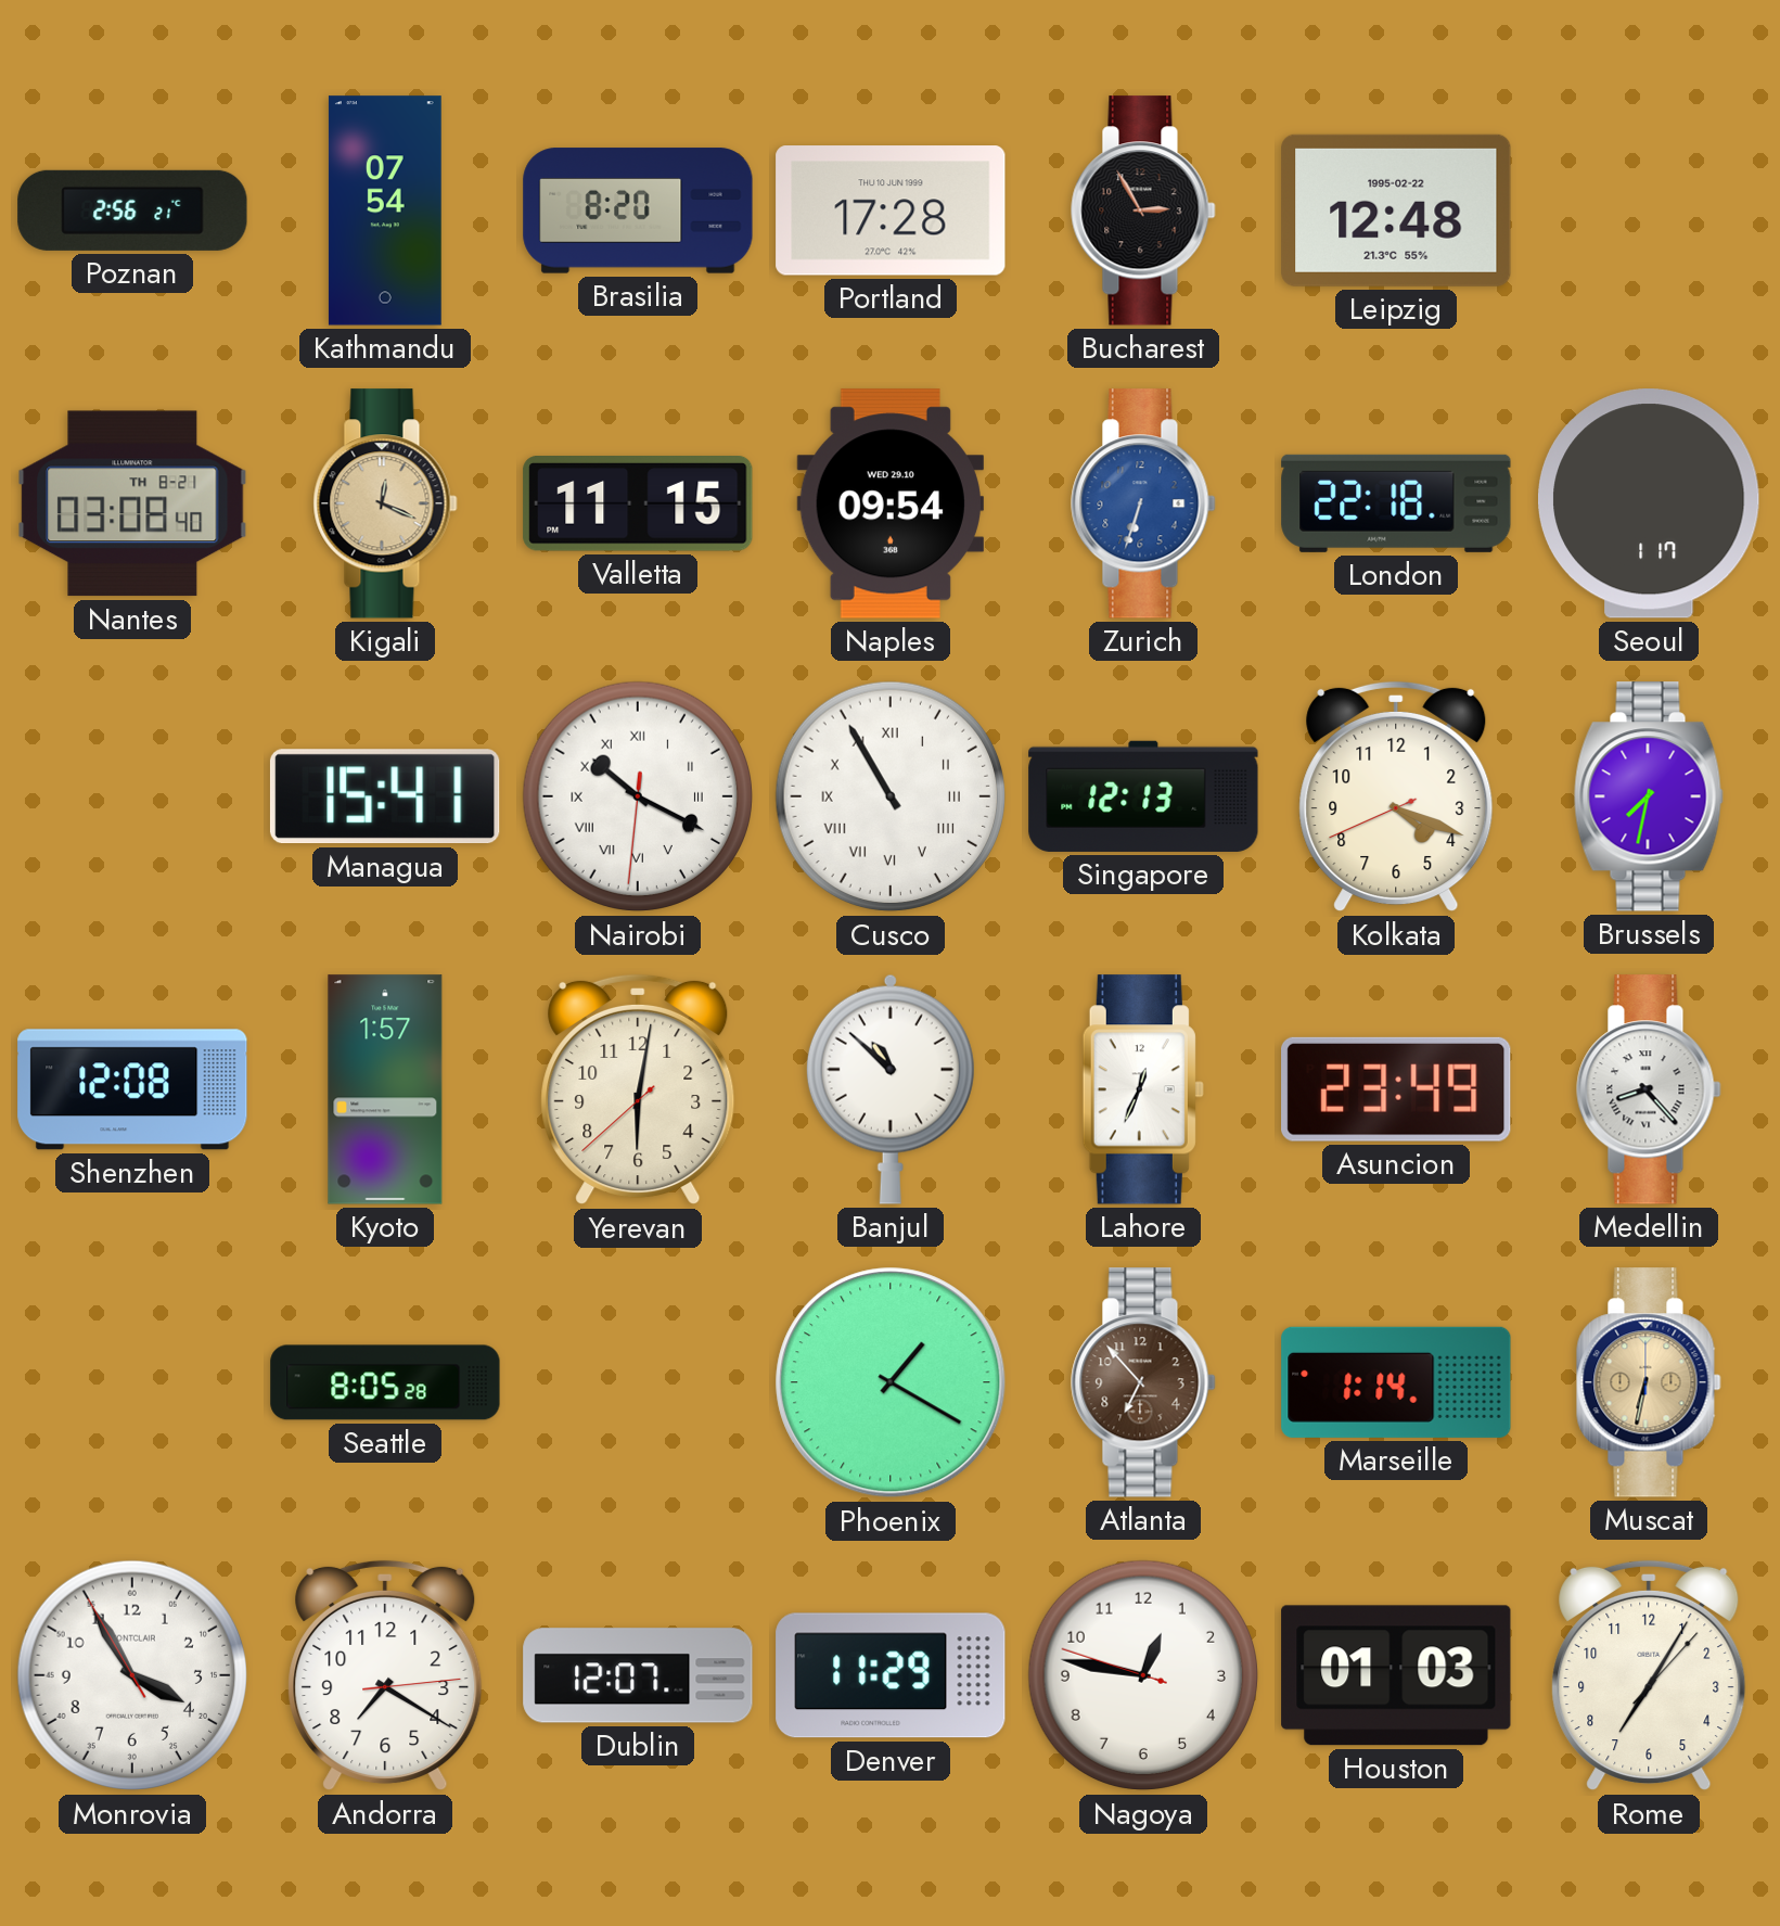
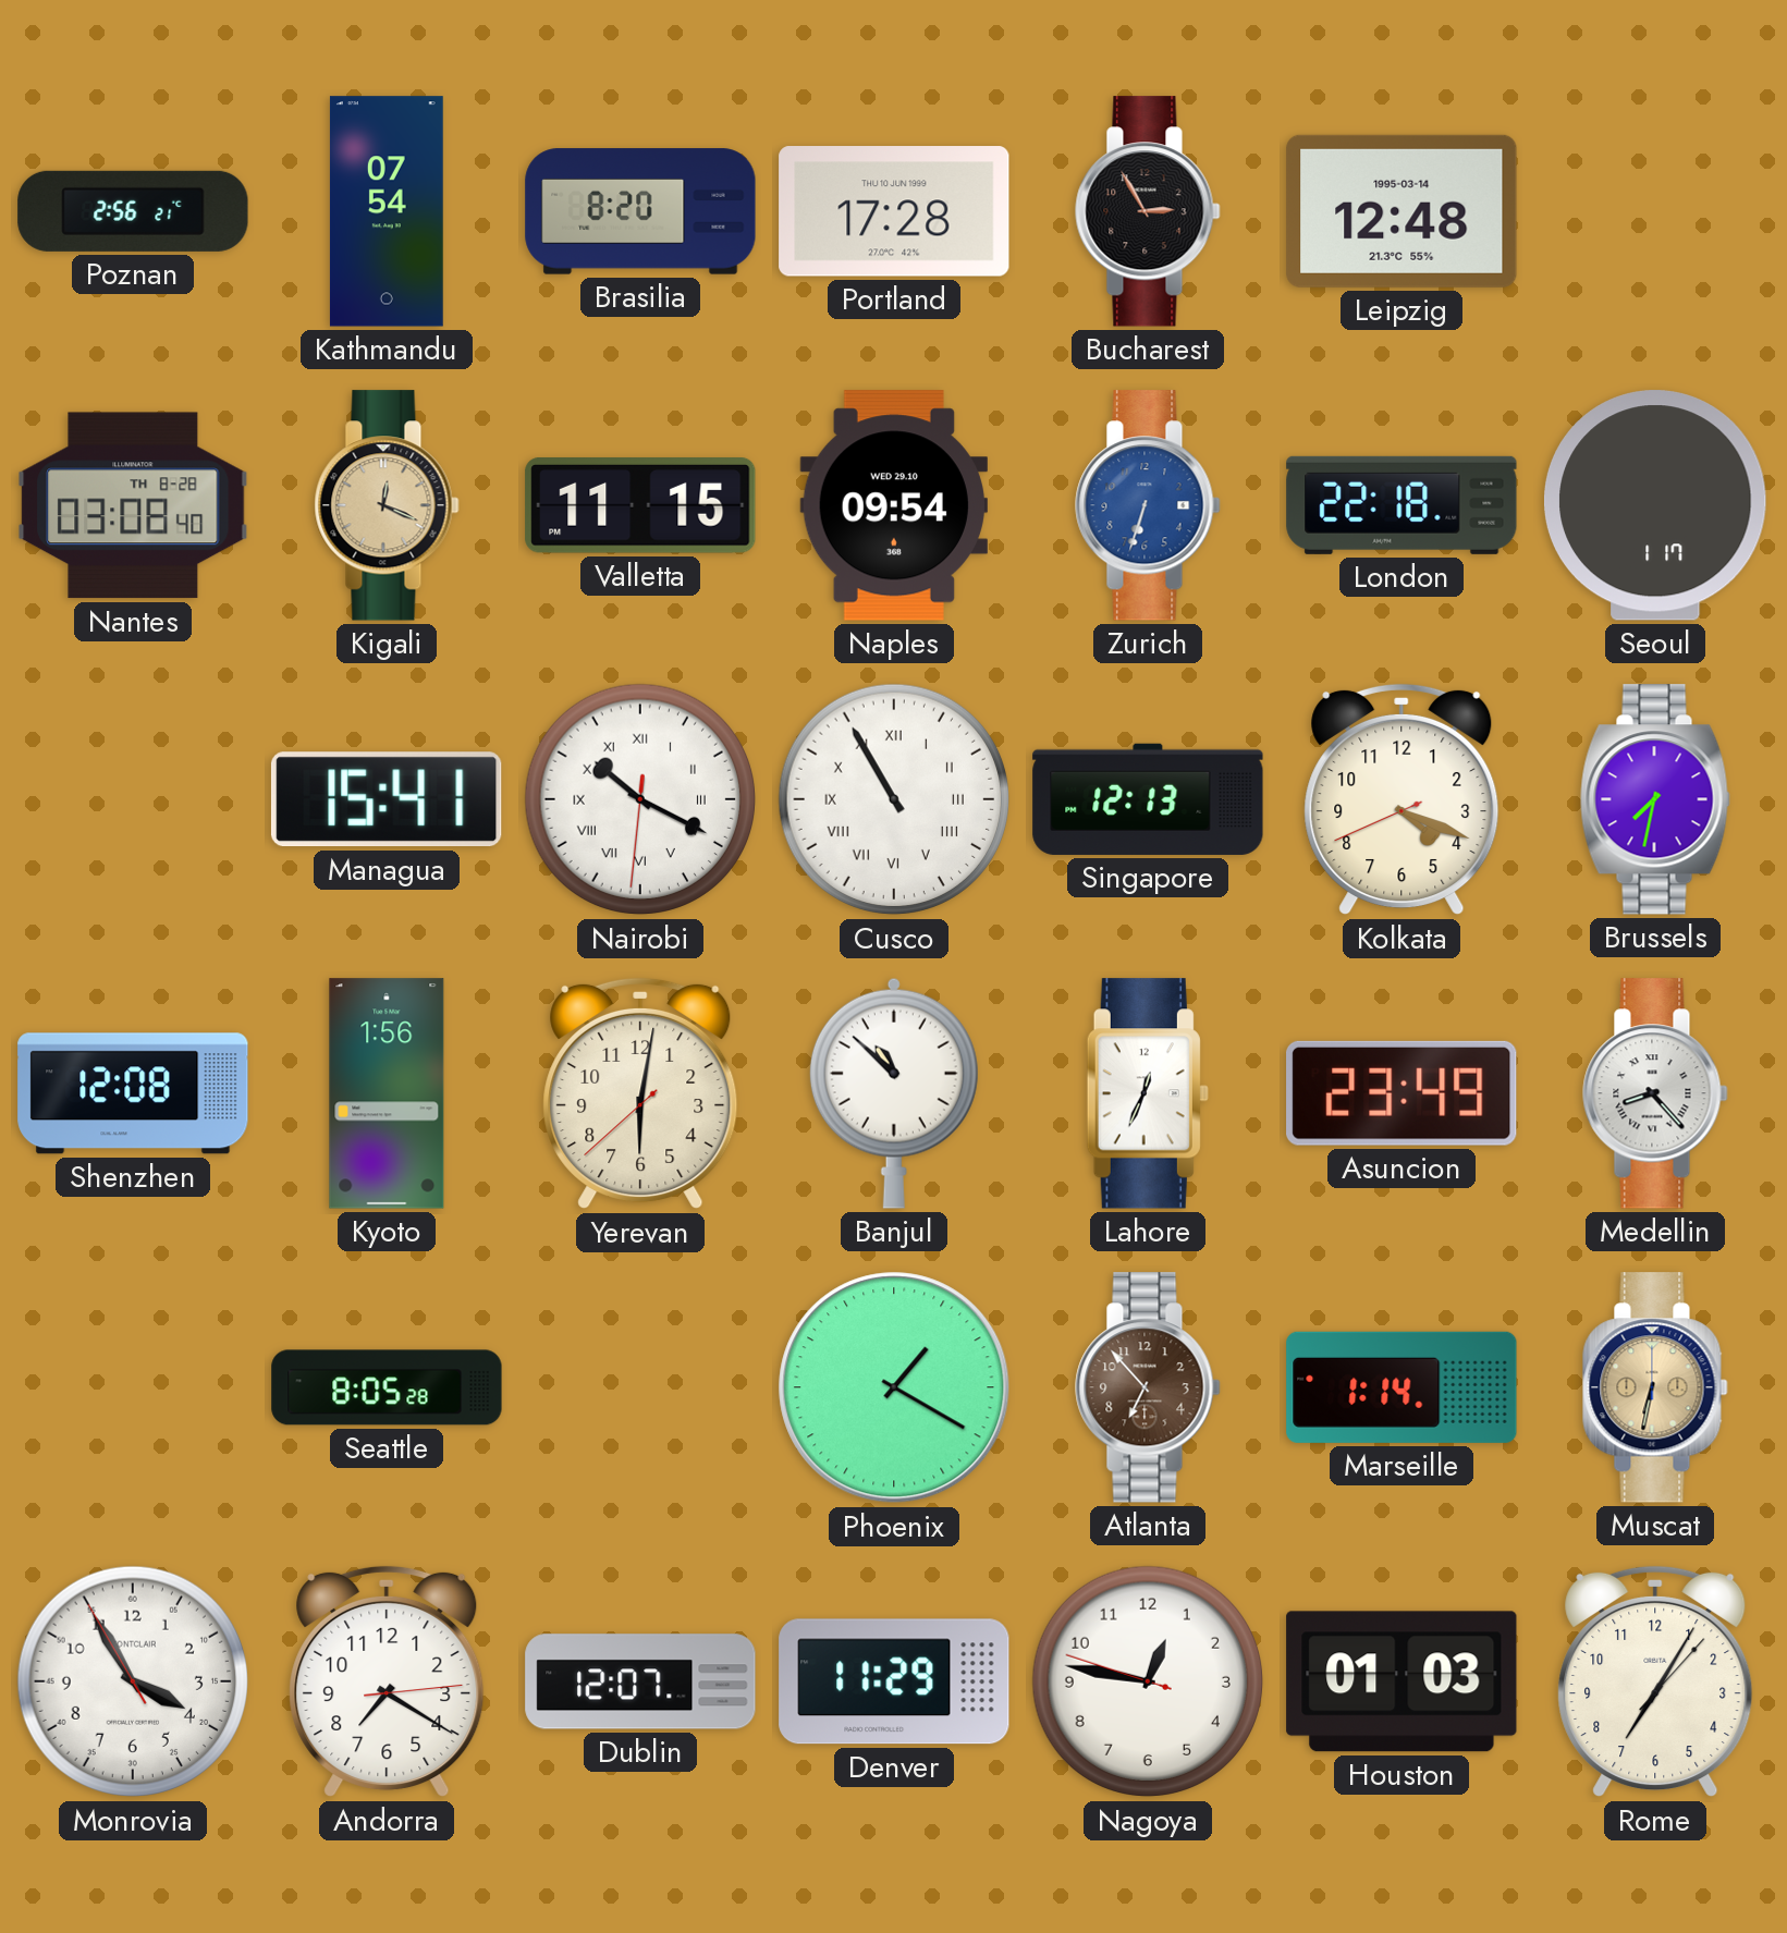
Leipzig date: 1995-02-22 -> 1995-03-14 (1402, 211)
Nantes date: TH 8-21 -> TH 8-28 (133, 505)
Kyoto: 1:57 -> 1:56 (387, 1093)
